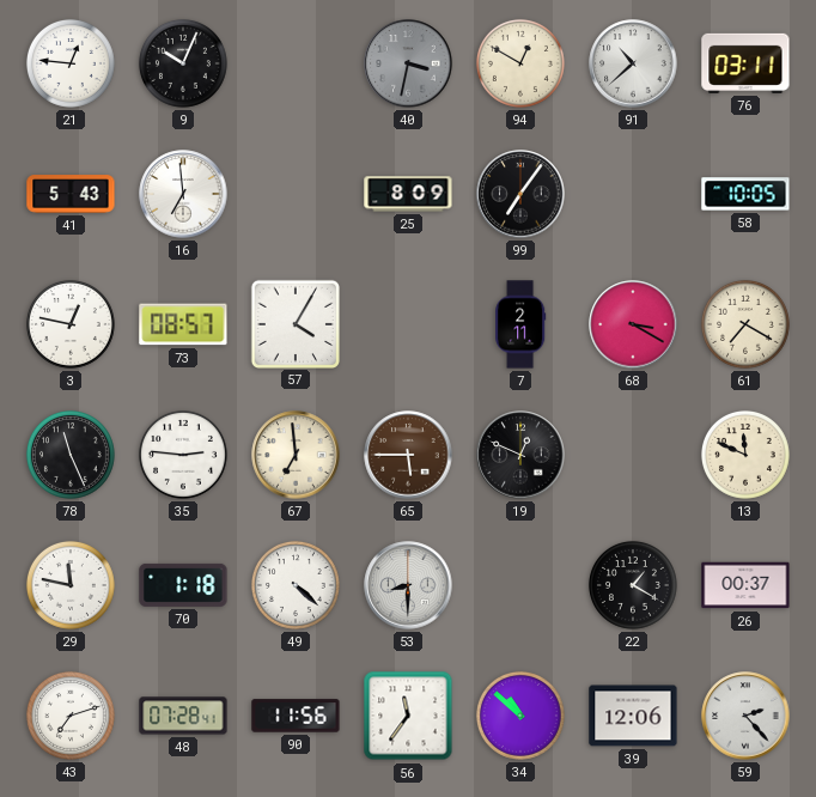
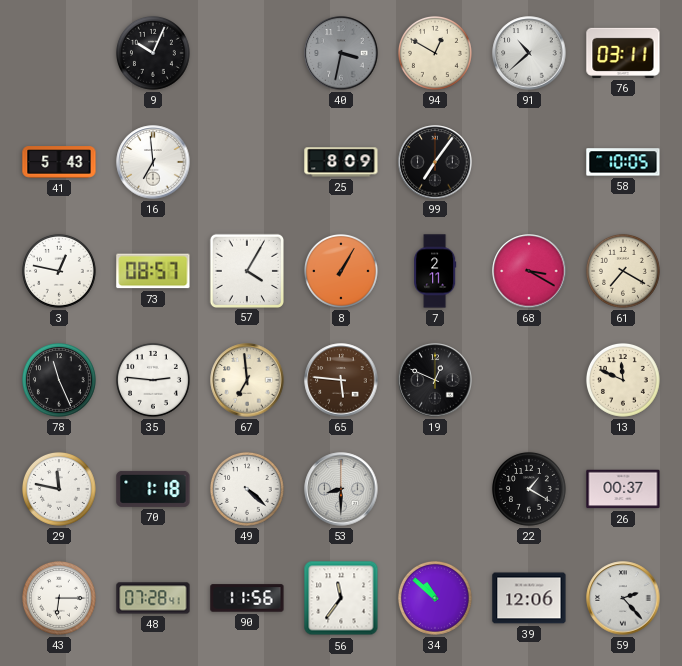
21: 12:46 -> none (71, 63)
8: none -> 1:05 (341, 271)
65: 5:45 -> 5:46 (341, 380)
43: 7:12 -> 6:15 (59, 598)
